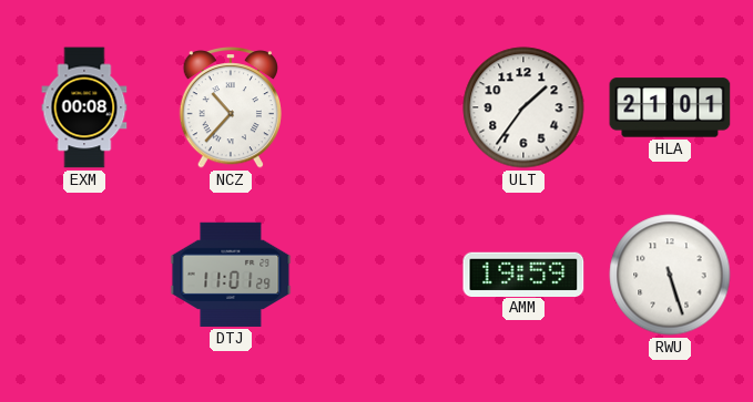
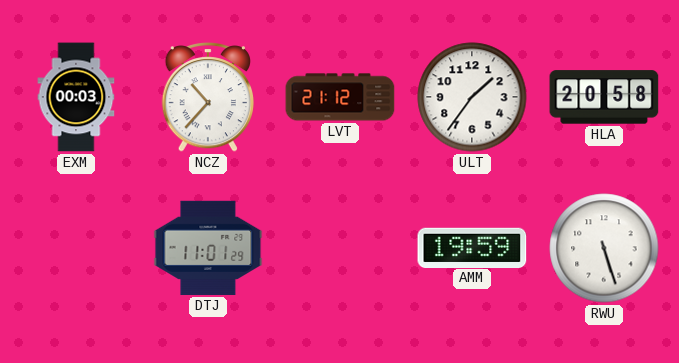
EXM: 00:08 -> 00:03 (76, 97)
LVT: none -> 21:12 (340, 97)
HLA: 21:01 -> 20:58 (604, 97)
